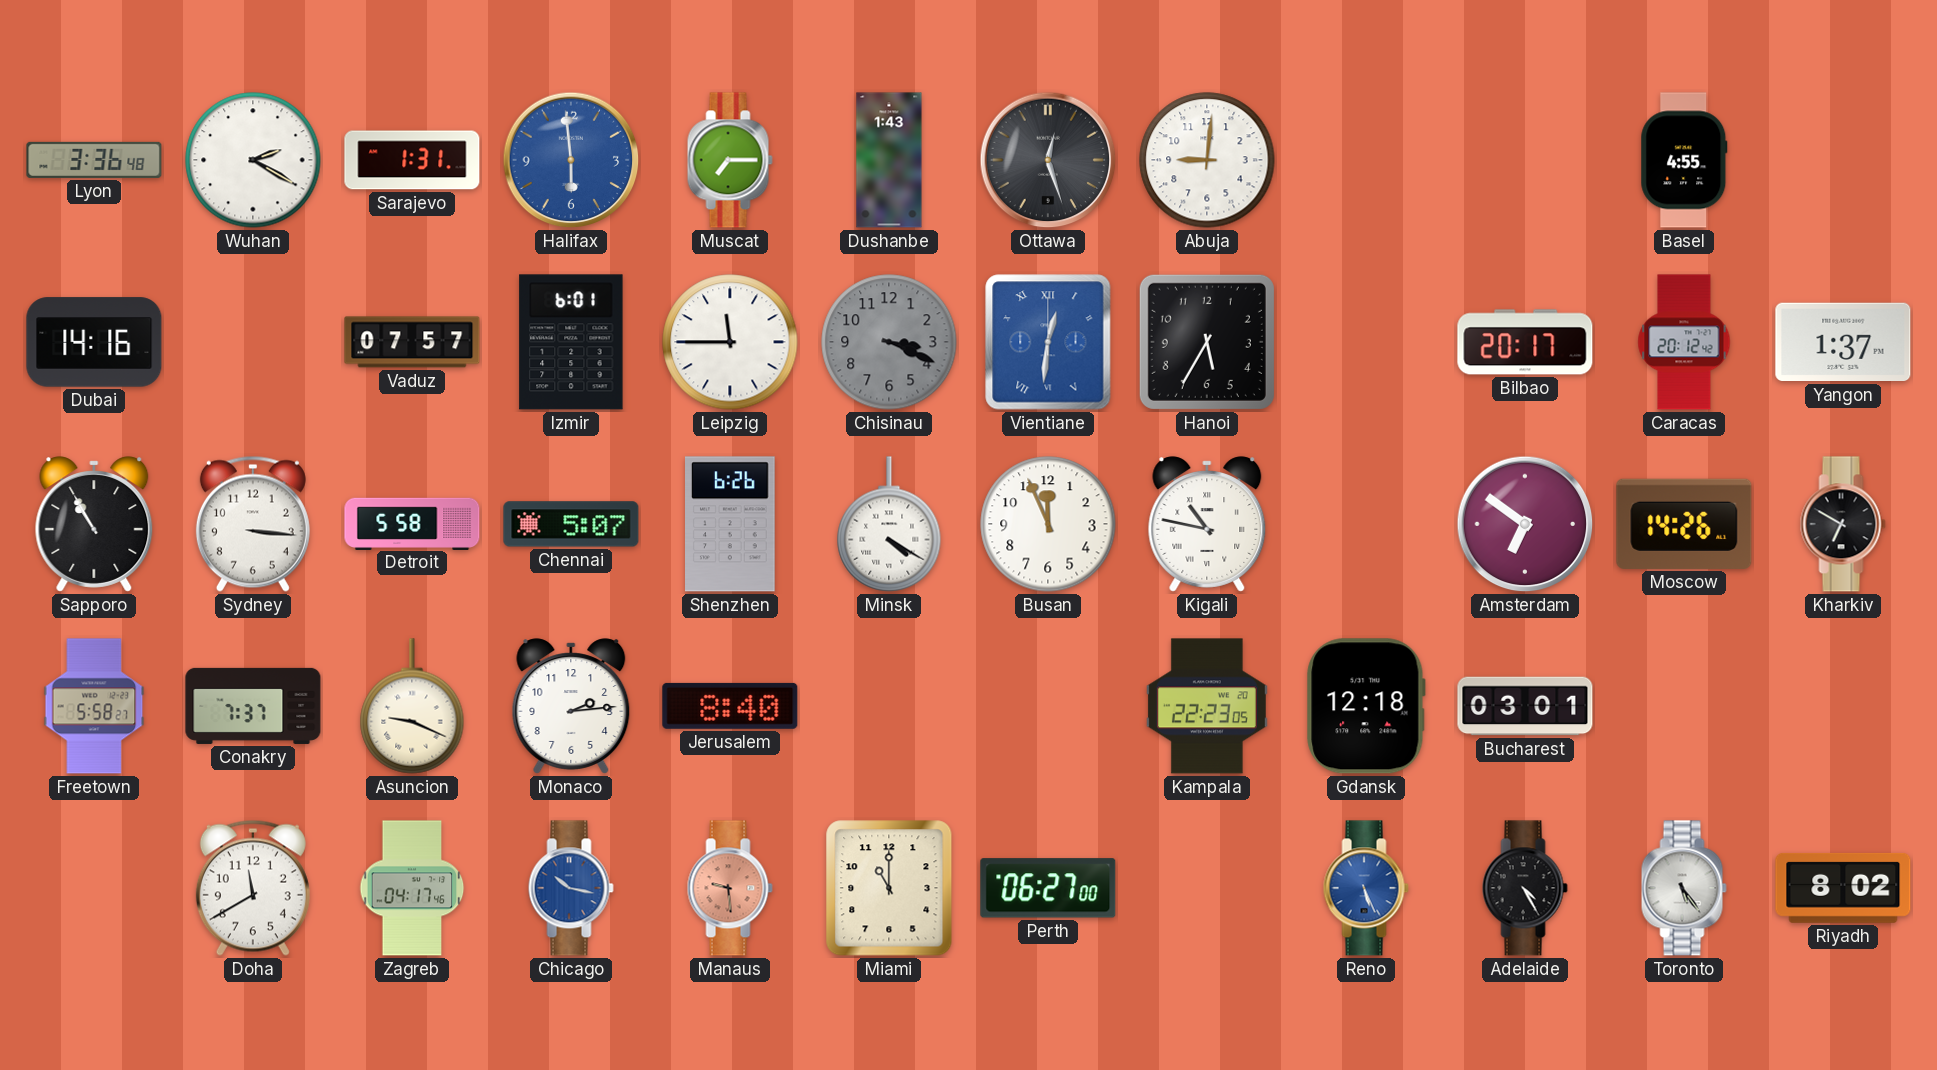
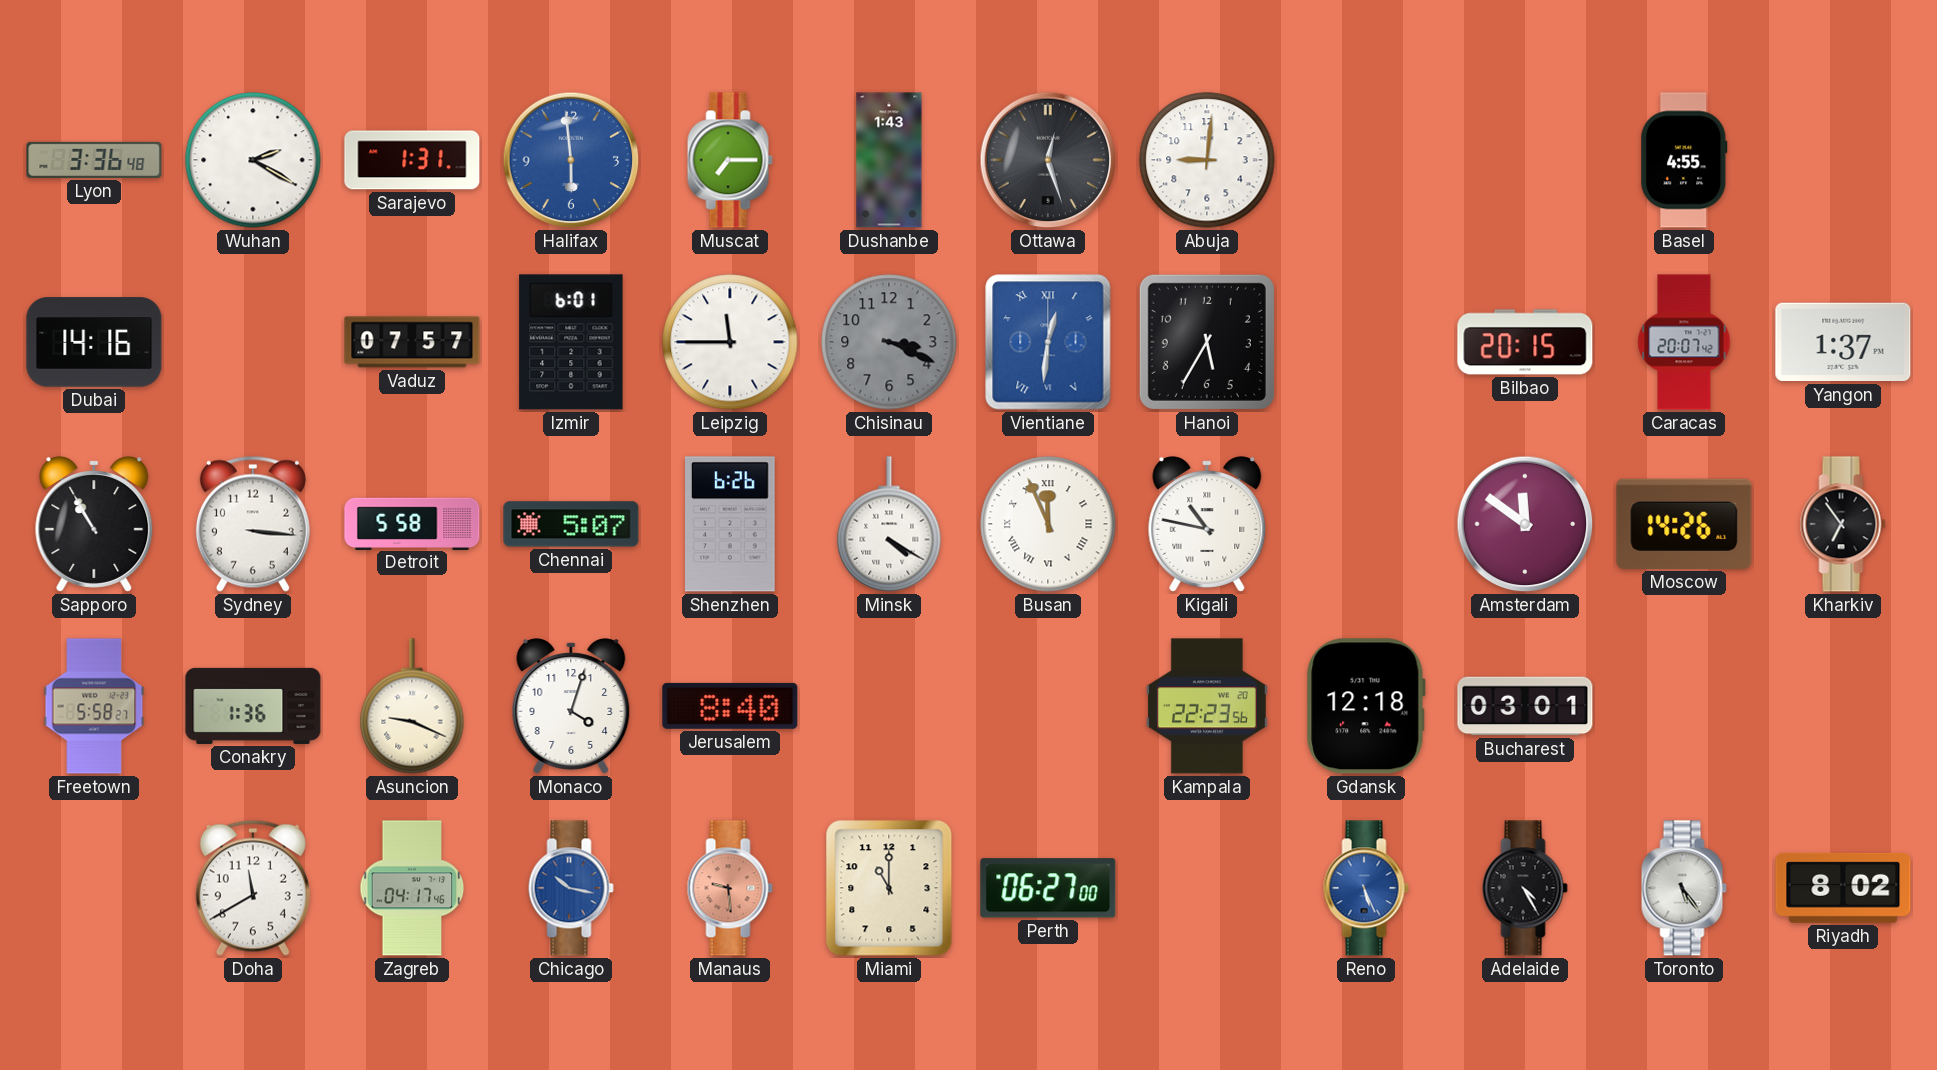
Bilbao: 20:17 -> 20:15 (1525, 342)
Caracas: 20:12 -> 20:07 (1684, 342)
Busan numerals: Arabic -> Roman (1048, 524)
Amsterdam: 6:51 -> 11:51 (1525, 524)
Kharkiv: 6:50 -> 6:54 (1843, 524)
Conakry: 7:37 -> 1:36 (253, 706)
Monaco: 2:14 -> 4:03 (571, 706)
Kampala: 22:23:05 -> 22:23:56 (1207, 706)
